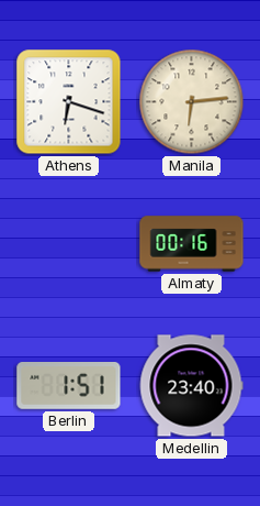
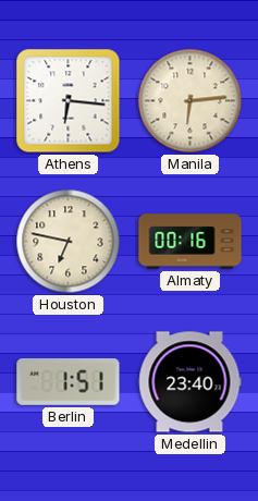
Athens: 6:18 -> 6:16 (69, 101)
Houston: none -> 6:47 (69, 242)
